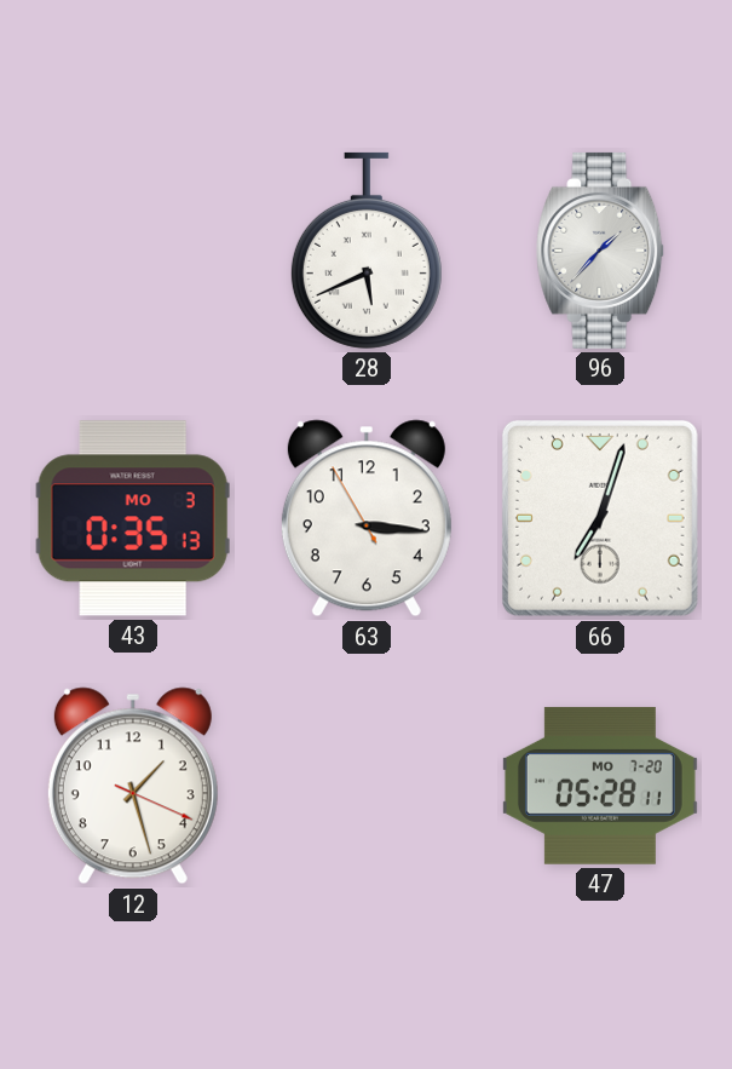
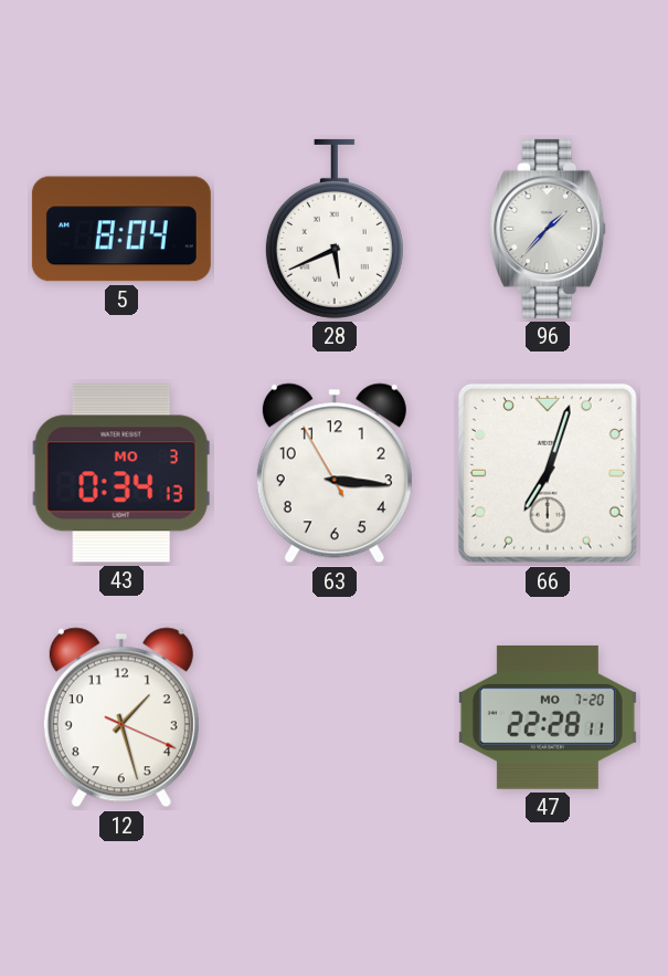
5: none -> 8:04 (121, 229)
43: 0:35 -> 0:34 (121, 473)
47: 05:28 -> 22:28 (548, 717)
